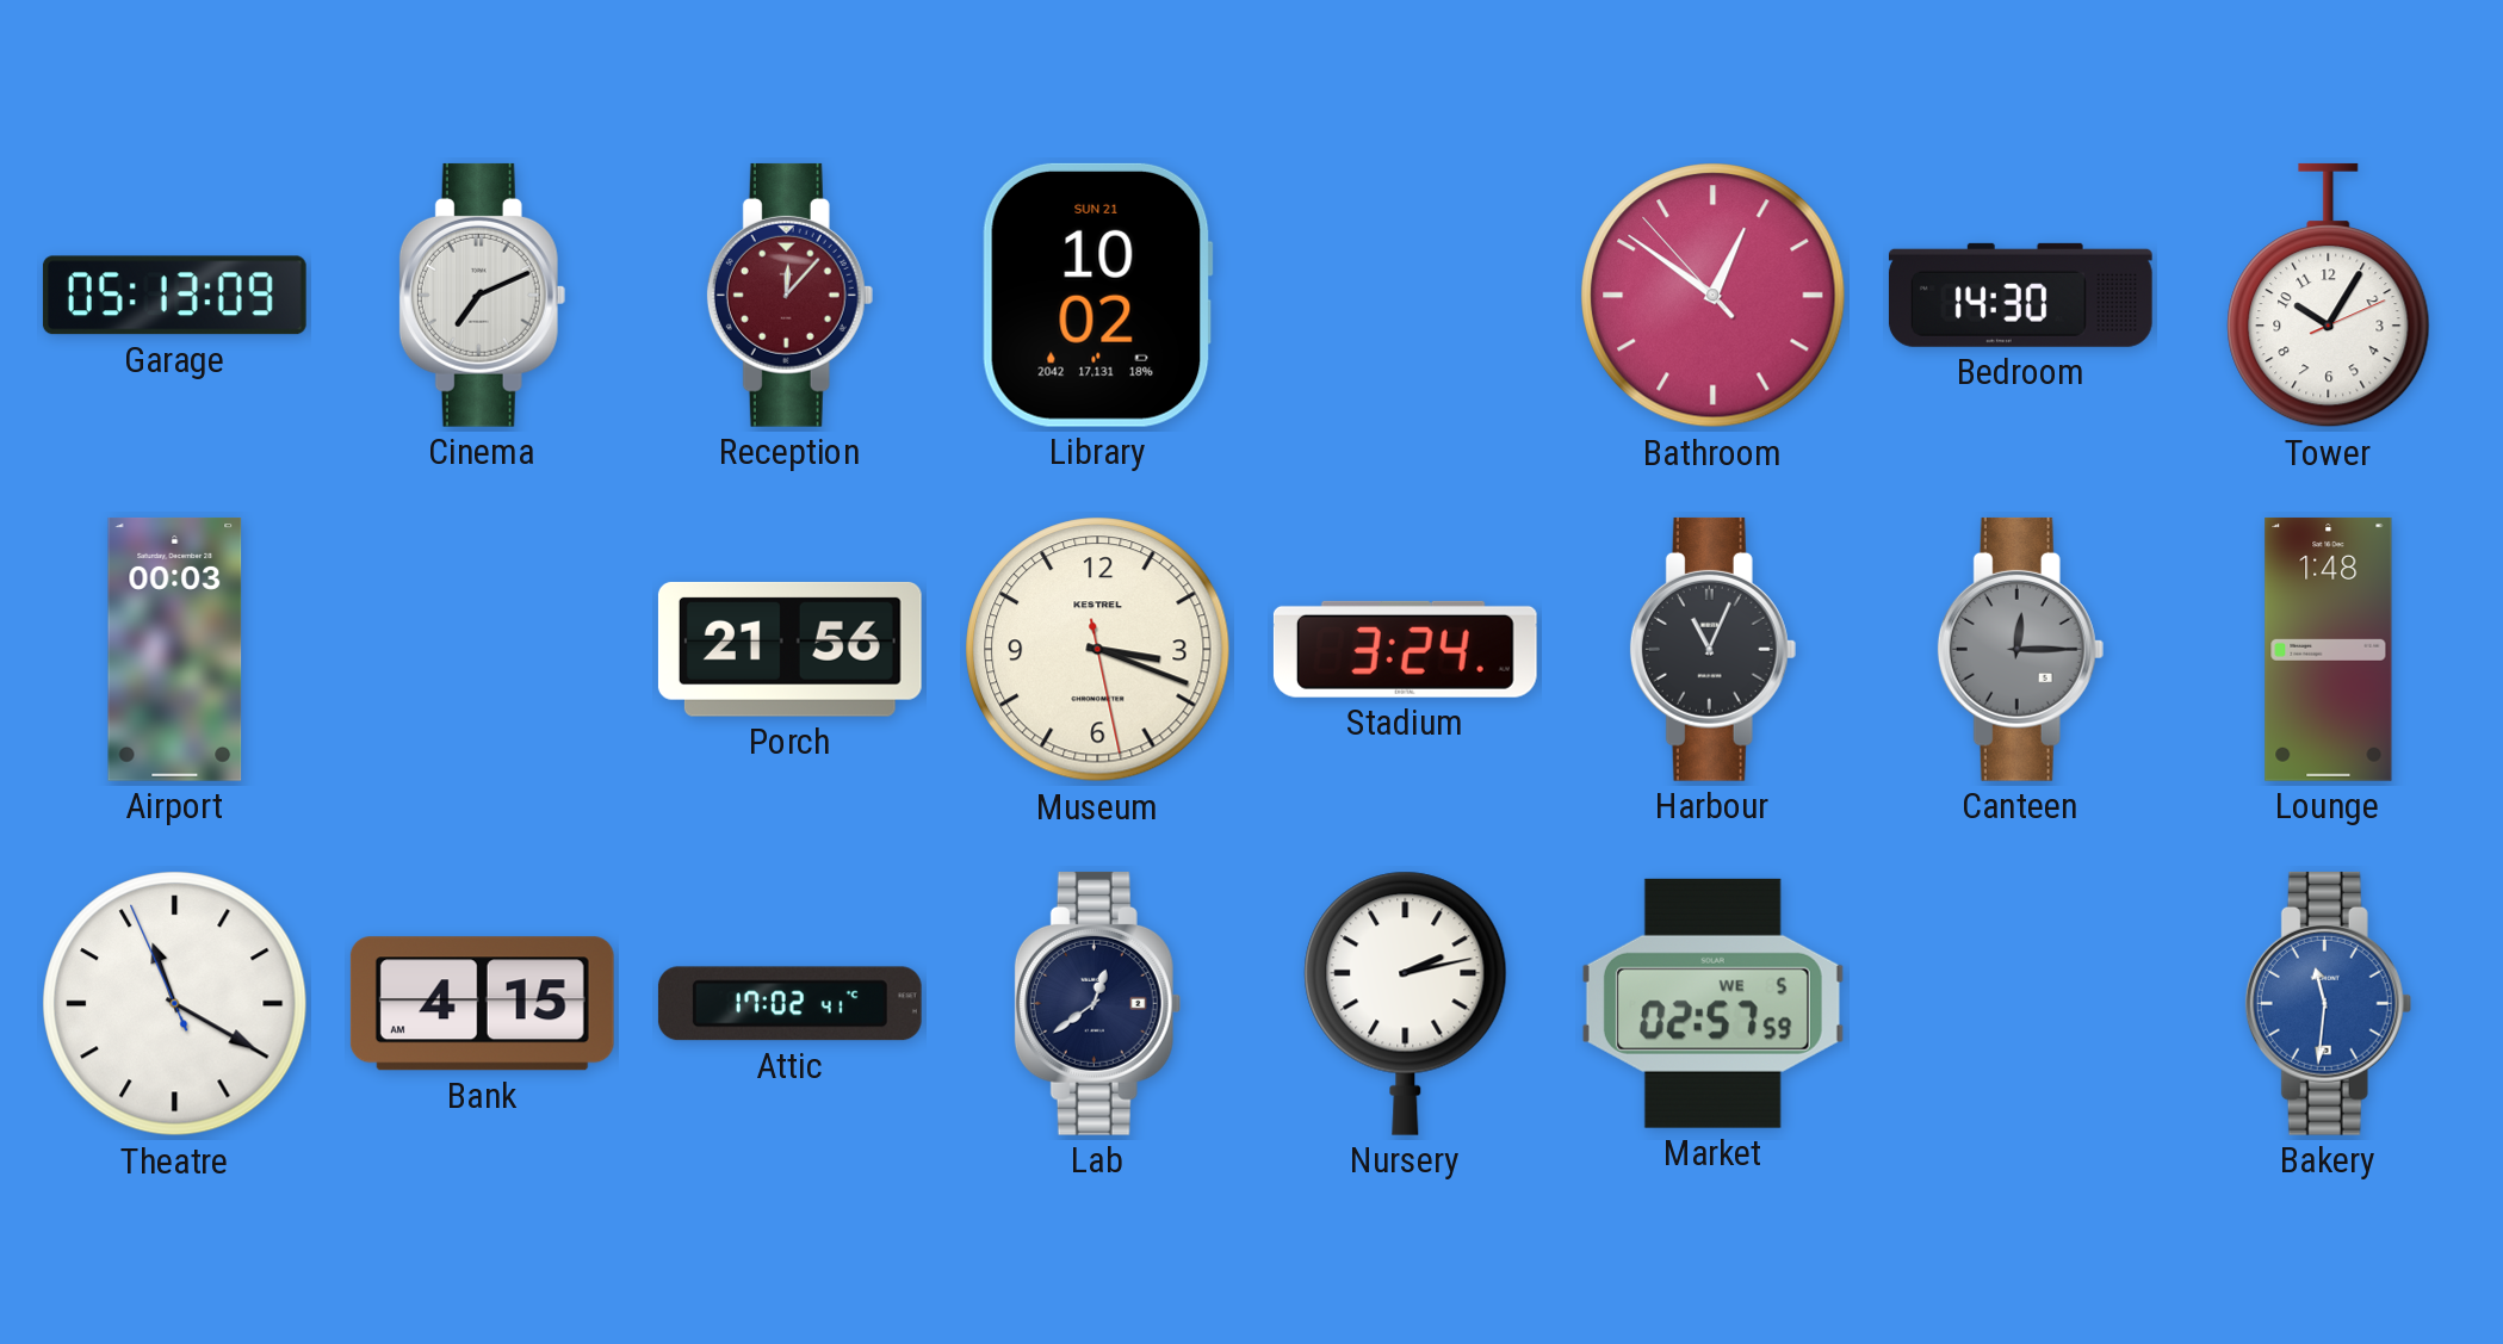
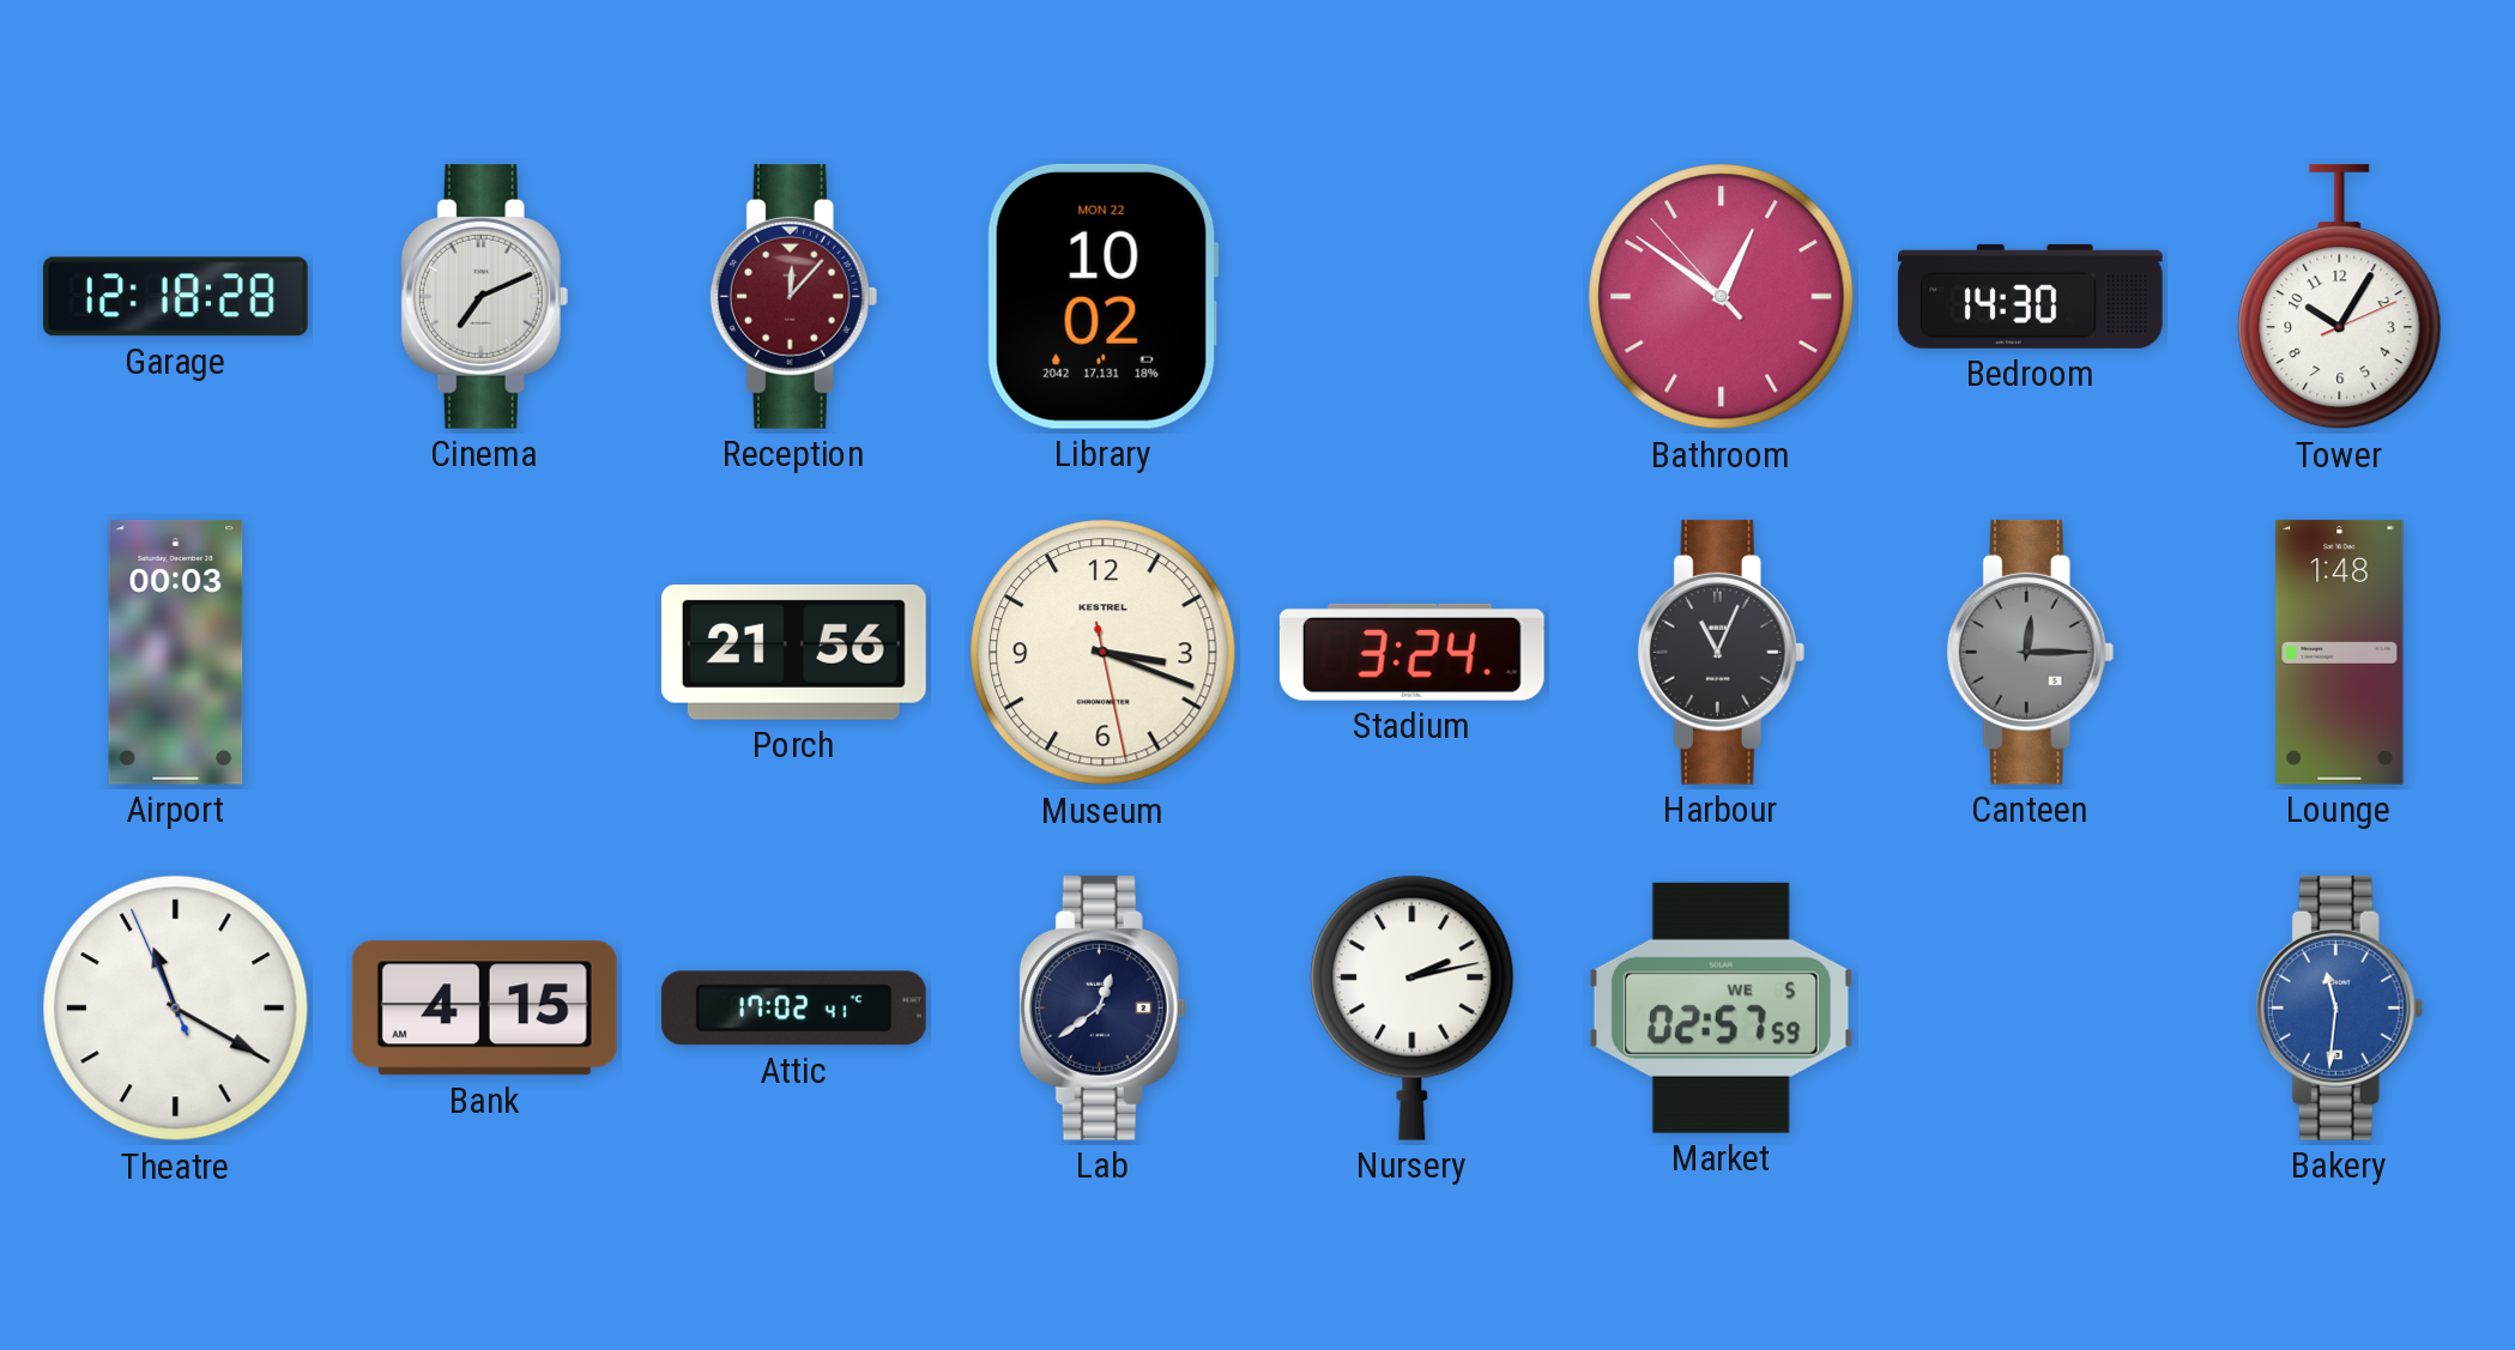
Garage: 05:13 -> 12:18 (175, 297)
Library date: SUN 21 -> MON 22 (1102, 296)
